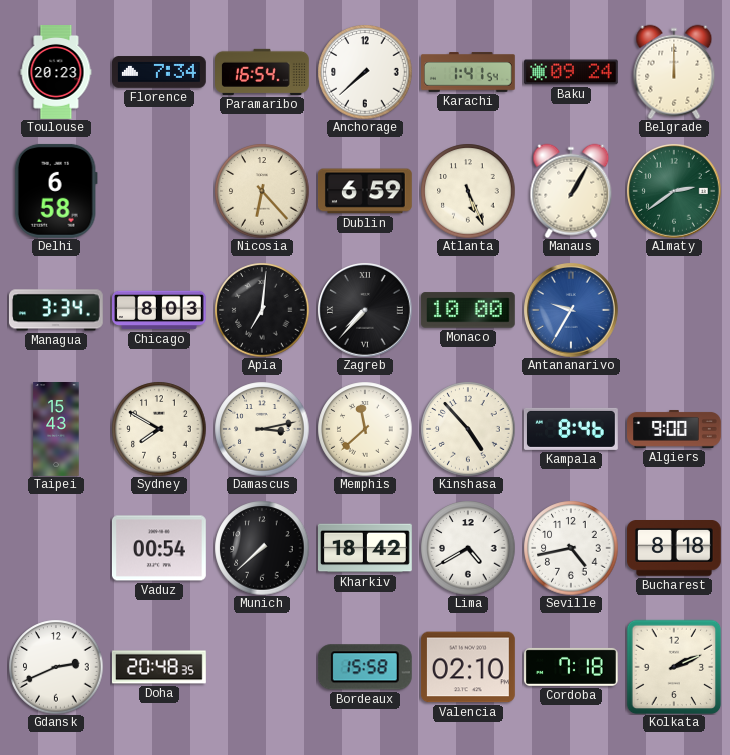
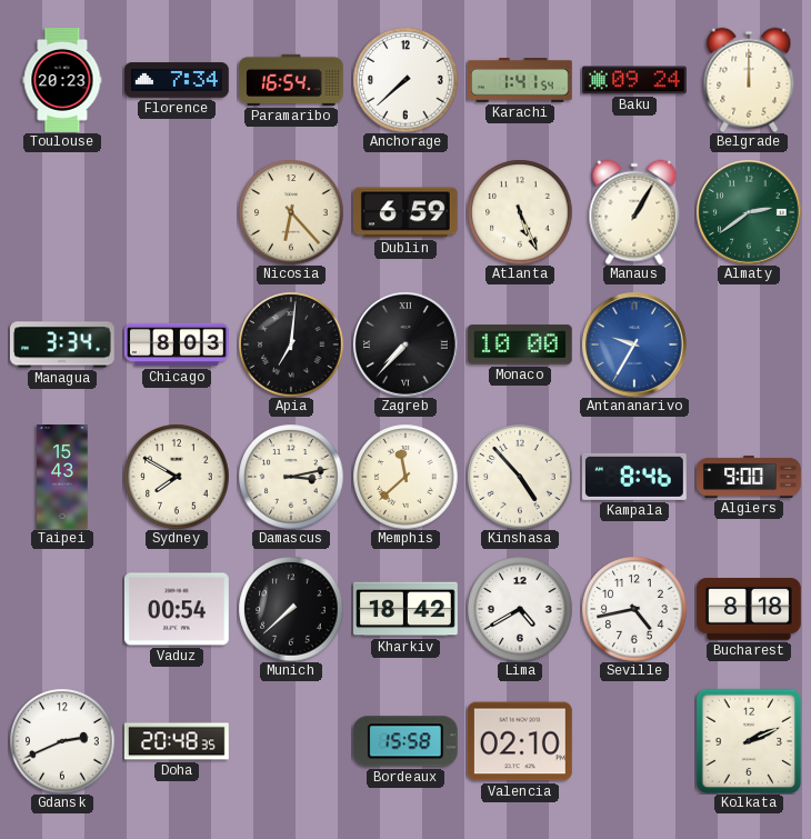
Delhi: 6:58 -> none (56, 191)
Cordoba: 7:18 -> none (572, 667)
